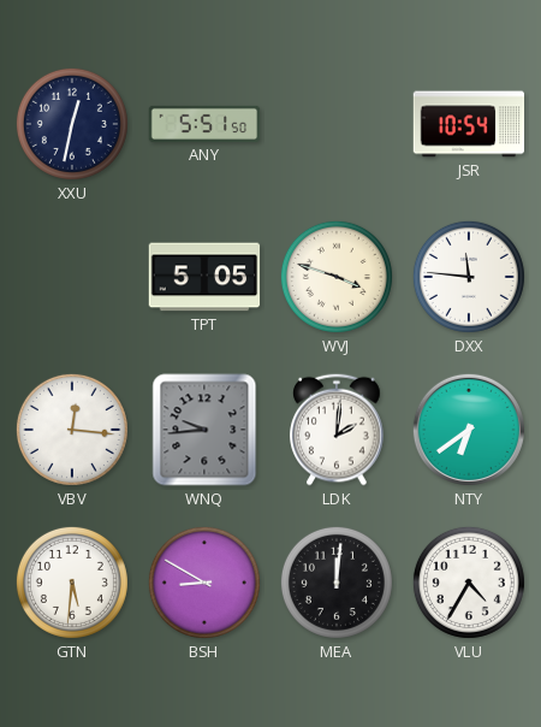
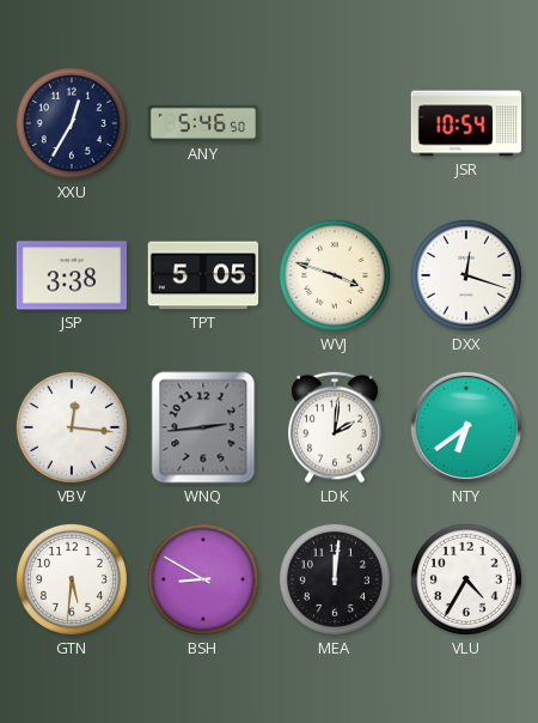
XXU: 12:32 -> 12:35 (72, 123)
ANY: 5:51 -> 5:46 (203, 123)
JSP: none -> 3:38 (72, 275)
DXX: 11:46 -> 12:18 (466, 275)
WNQ: 9:44 -> 2:44 (203, 427)
